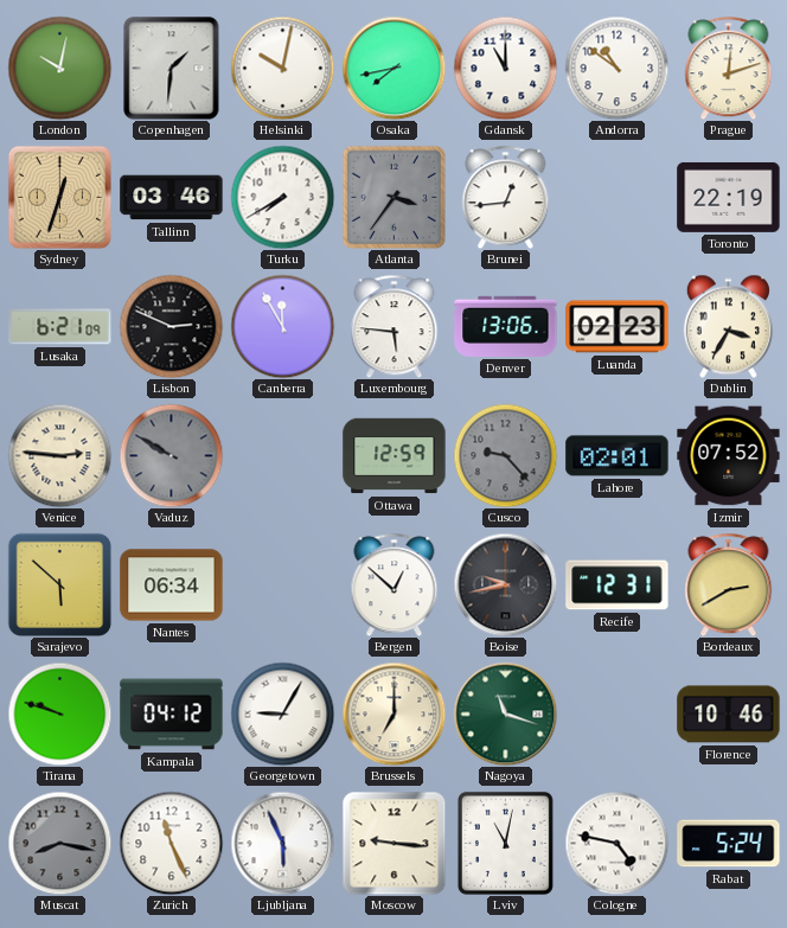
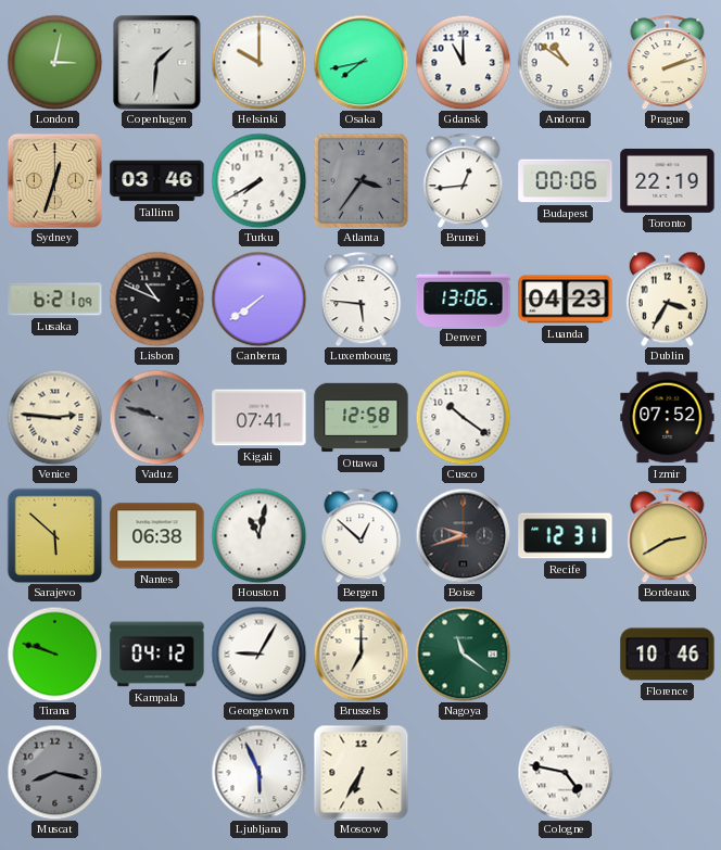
London: 10:02 -> 3:02 (54, 62)
Helsinki: 10:02 -> 10:00 (258, 62)
Prague: 12:12 -> 2:12 (668, 62)
Budapest: none -> 00:06 (566, 181)
Lisbon: 2:49 -> 10:49 (156, 299)
Canberra: 11:55 -> 7:39 (258, 299)
Luanda: 02:23 -> 04:23 (566, 300)
Vaduz: 9:50 -> 9:48 (156, 417)
Kigali: none -> 07:41 (260, 418)
Ottawa: 12:59 -> 12:58 (362, 418)
Cusco: 9:23 -> 10:21 (463, 417)
Cusco dial: grey -> white (463, 417)
Lahore: 02:01 -> none (618, 456)
Nantes: 06:34 -> 06:38 (157, 536)
Houston: none -> 11:02 (258, 535)
Boise: 9:43 -> 9:42 (463, 535)
Nagoya: 11:18 -> 11:21 (463, 654)
Zurich: 11:26 -> none (171, 843)
Moscow: 9:16 -> 6:35 (360, 772)
Lviv: 11:02 -> none (505, 843)
Rabat: 5:24 -> none (729, 844)
